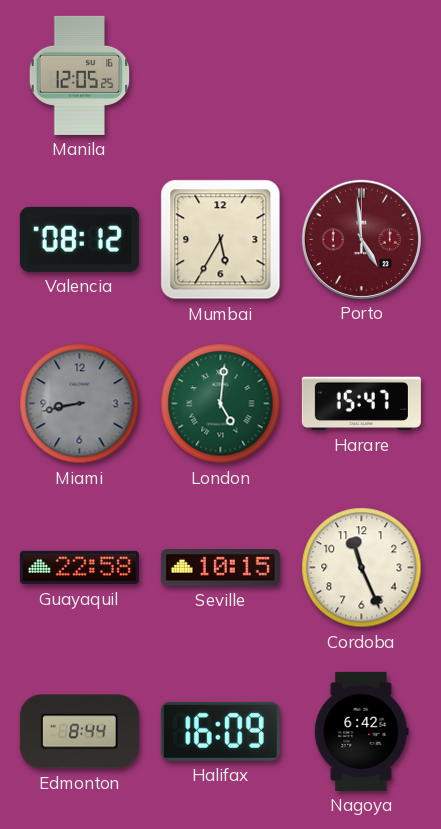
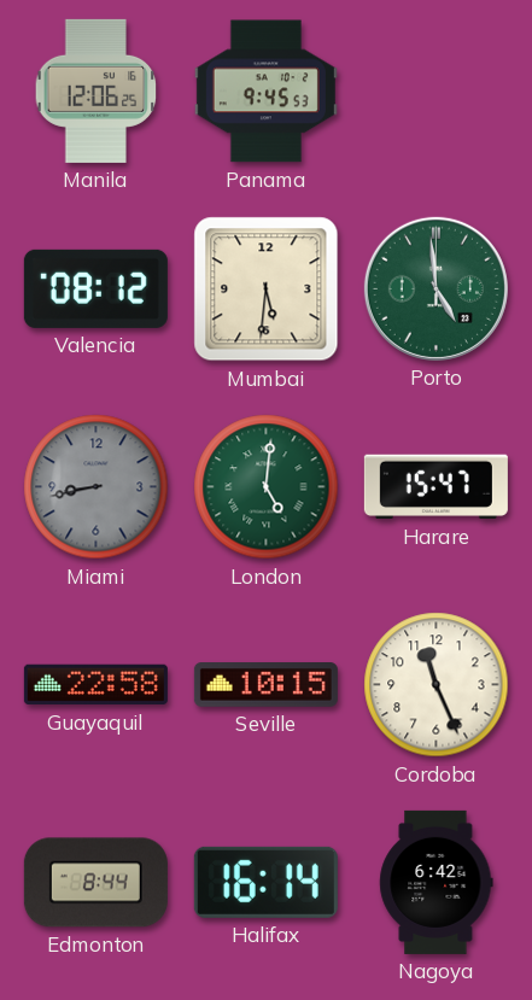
Manila: 12:05 -> 12:06 (97, 90)
Panama: none -> 9:45 (265, 92)
Mumbai: 5:35 -> 5:31 (267, 290)
Porto dial: burgundy -> green (435, 288)
Halifax: 16:09 -> 16:14 (265, 882)
